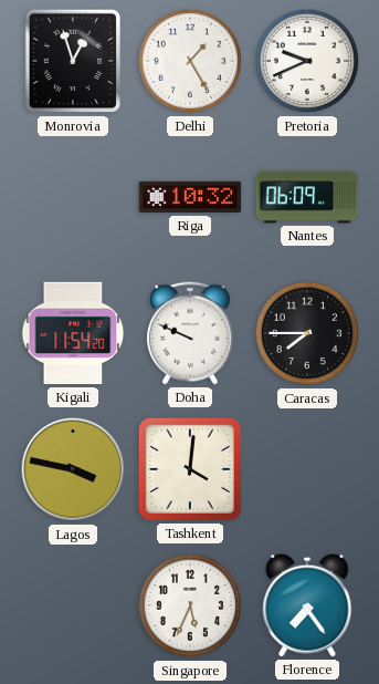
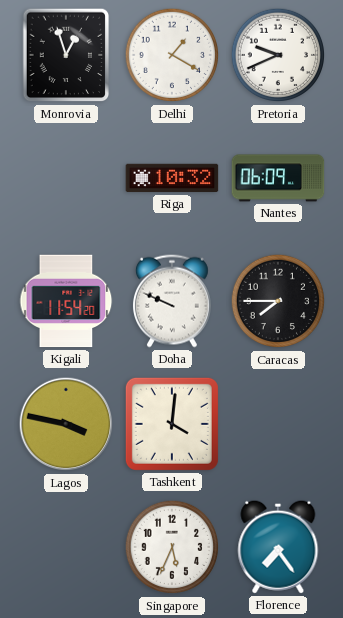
Delhi: 1:25 -> 1:20 (172, 55)
